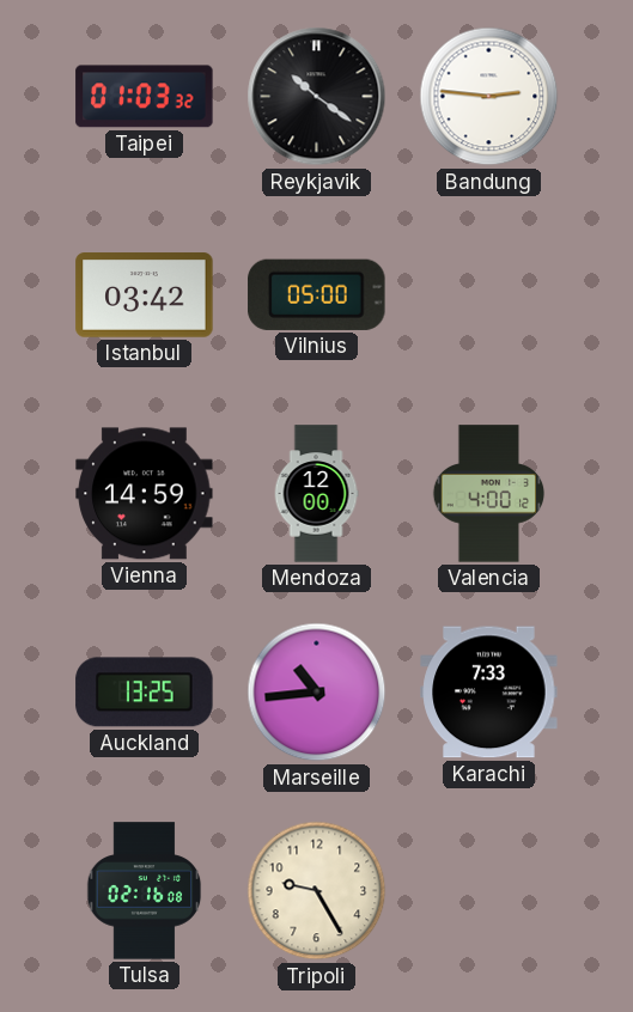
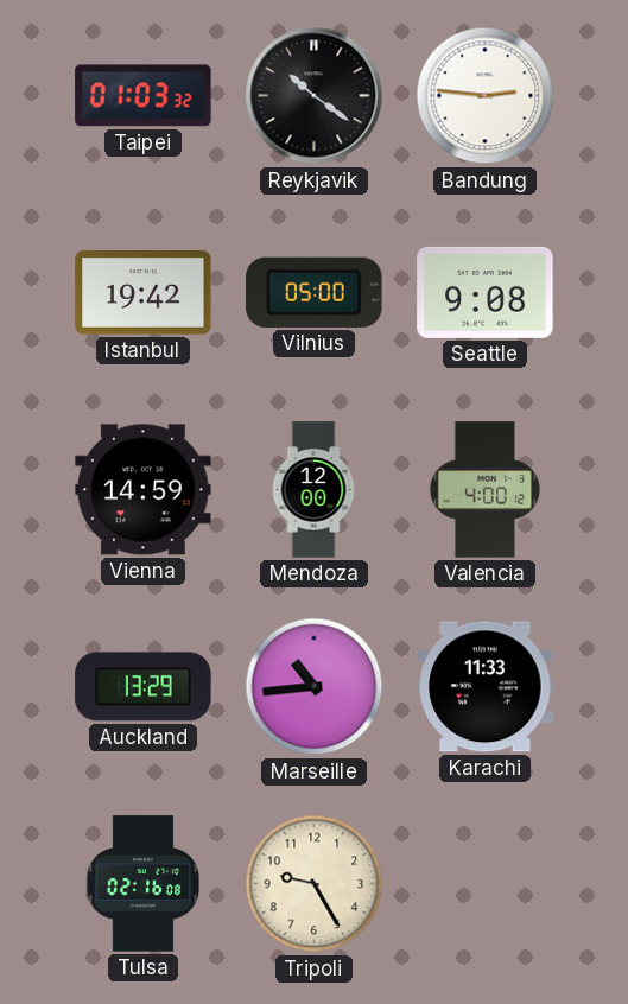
Istanbul: 03:42 -> 19:42 (144, 293)
Seattle: none -> 9:08 (486, 292)
Auckland: 13:25 -> 13:29 (144, 687)
Karachi: 7:33 -> 11:33 (486, 687)
